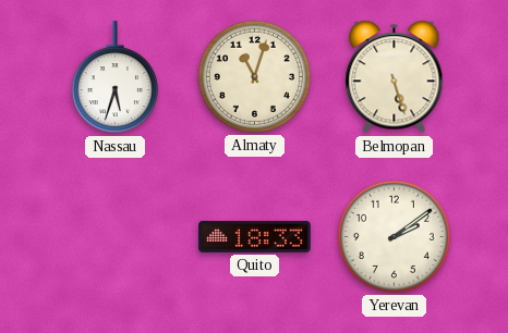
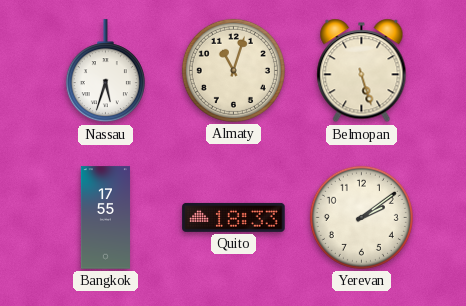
Bangkok: none -> 17:55 (105, 218)
